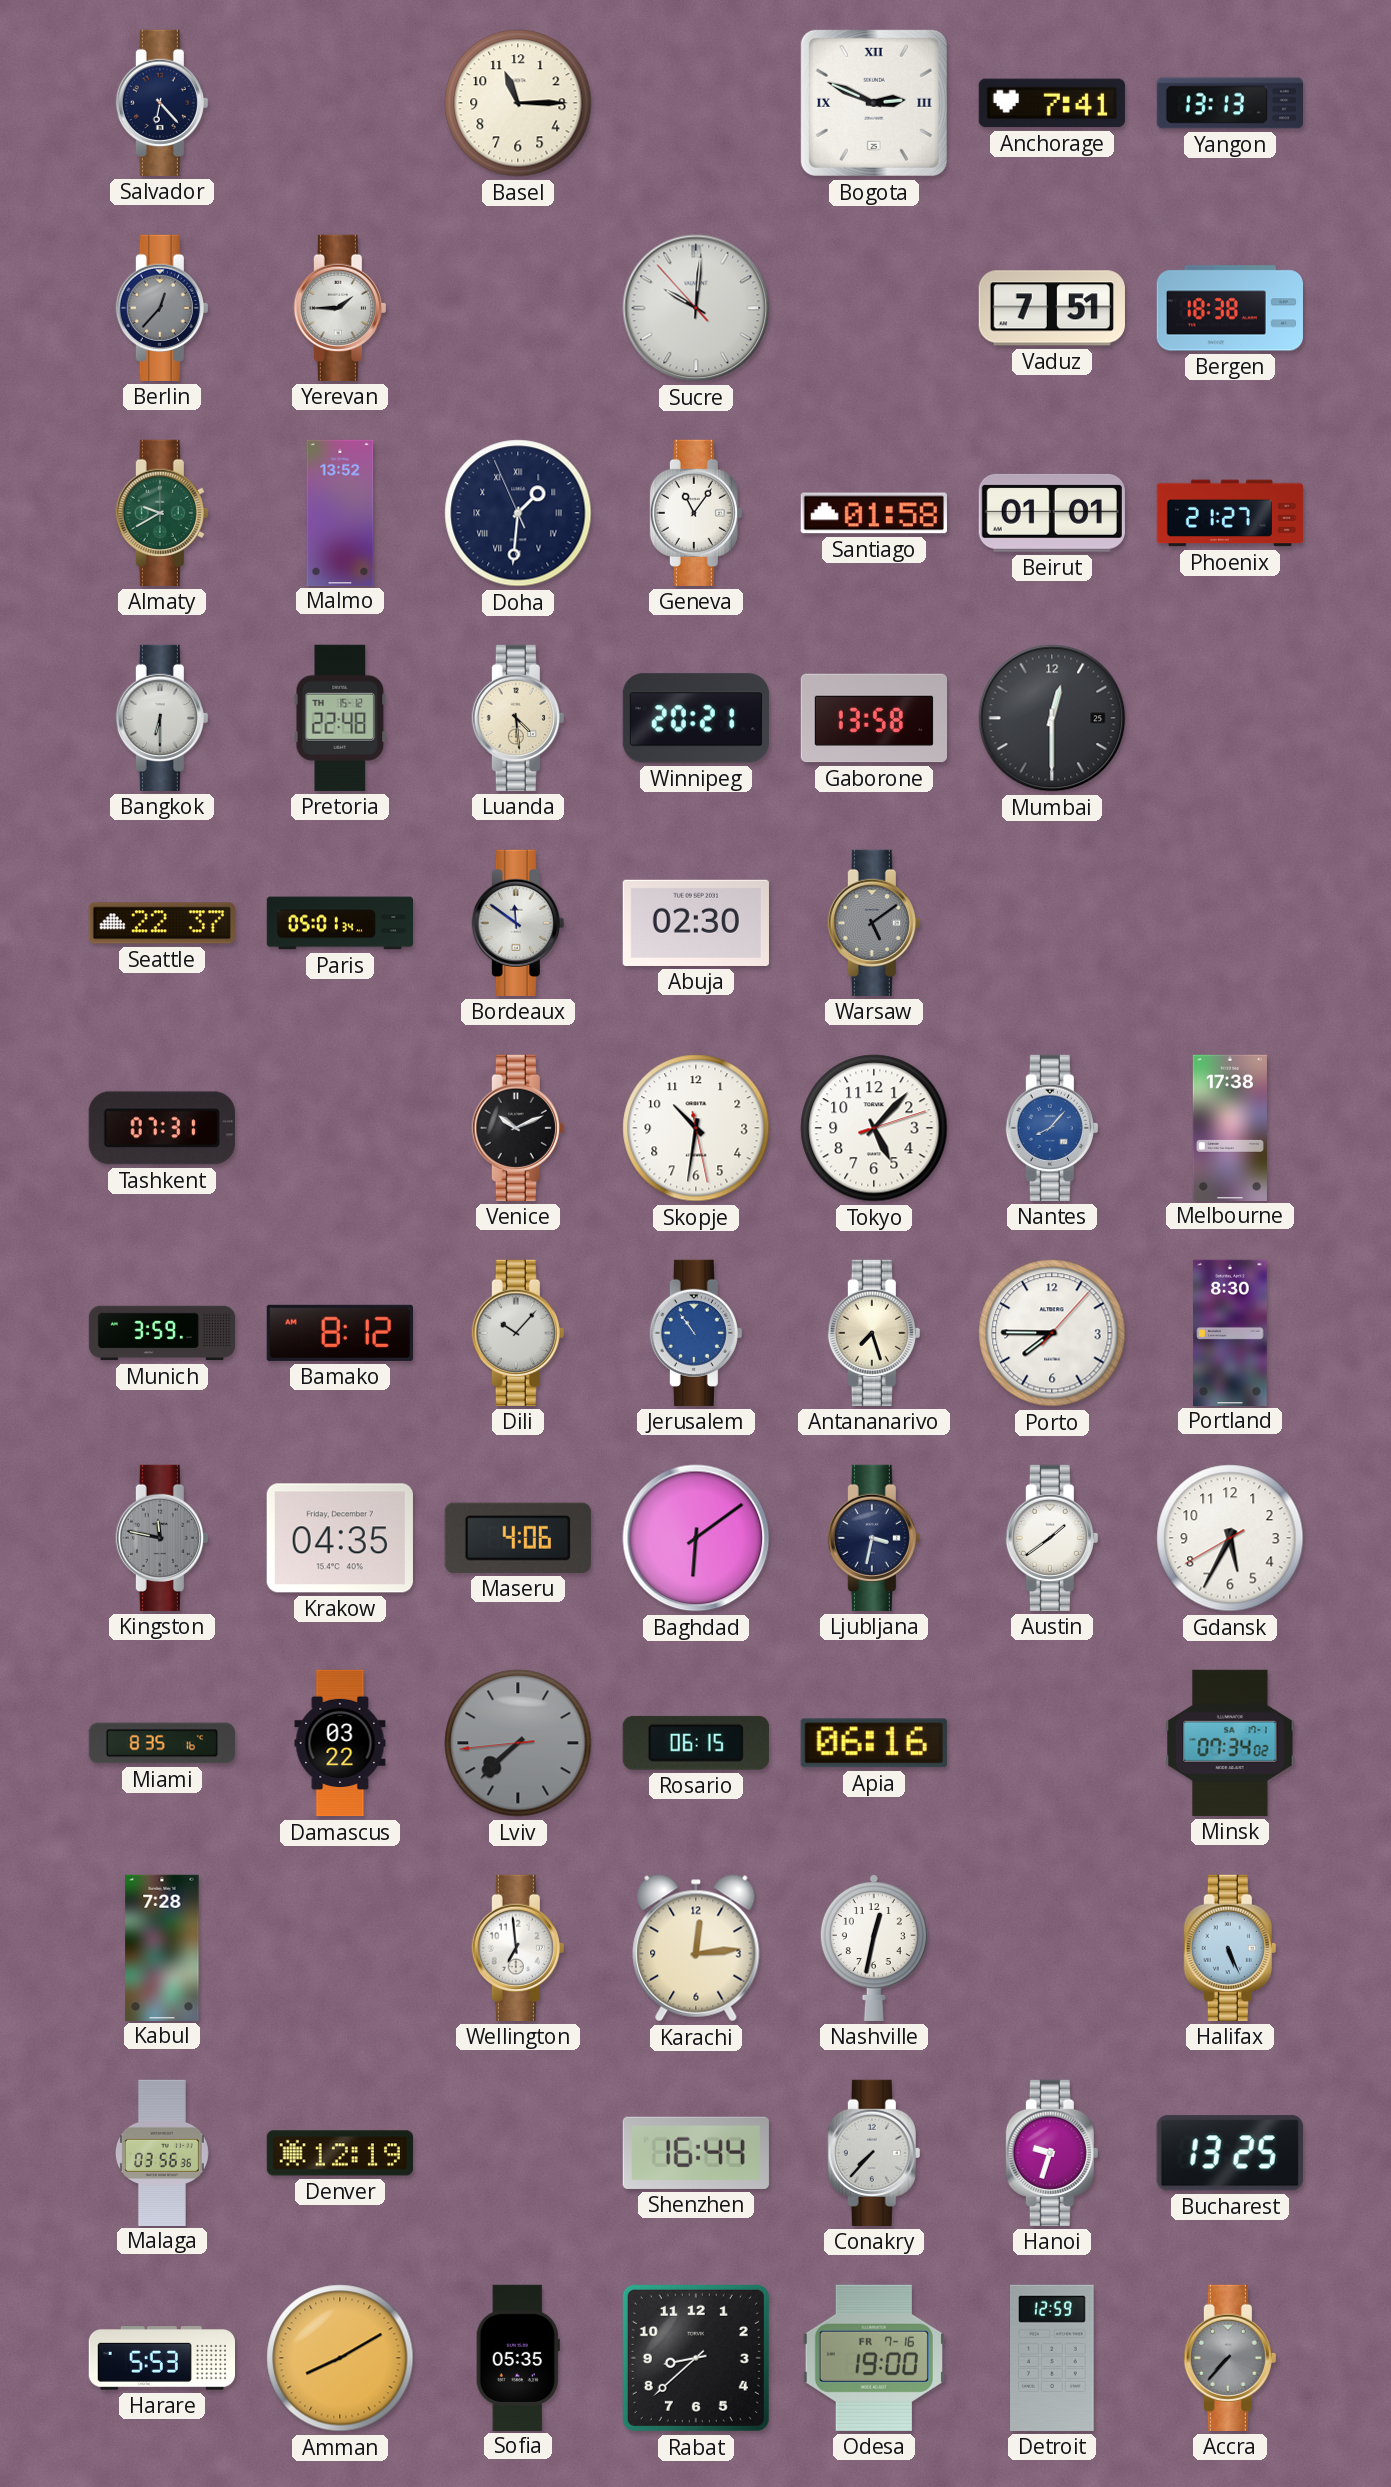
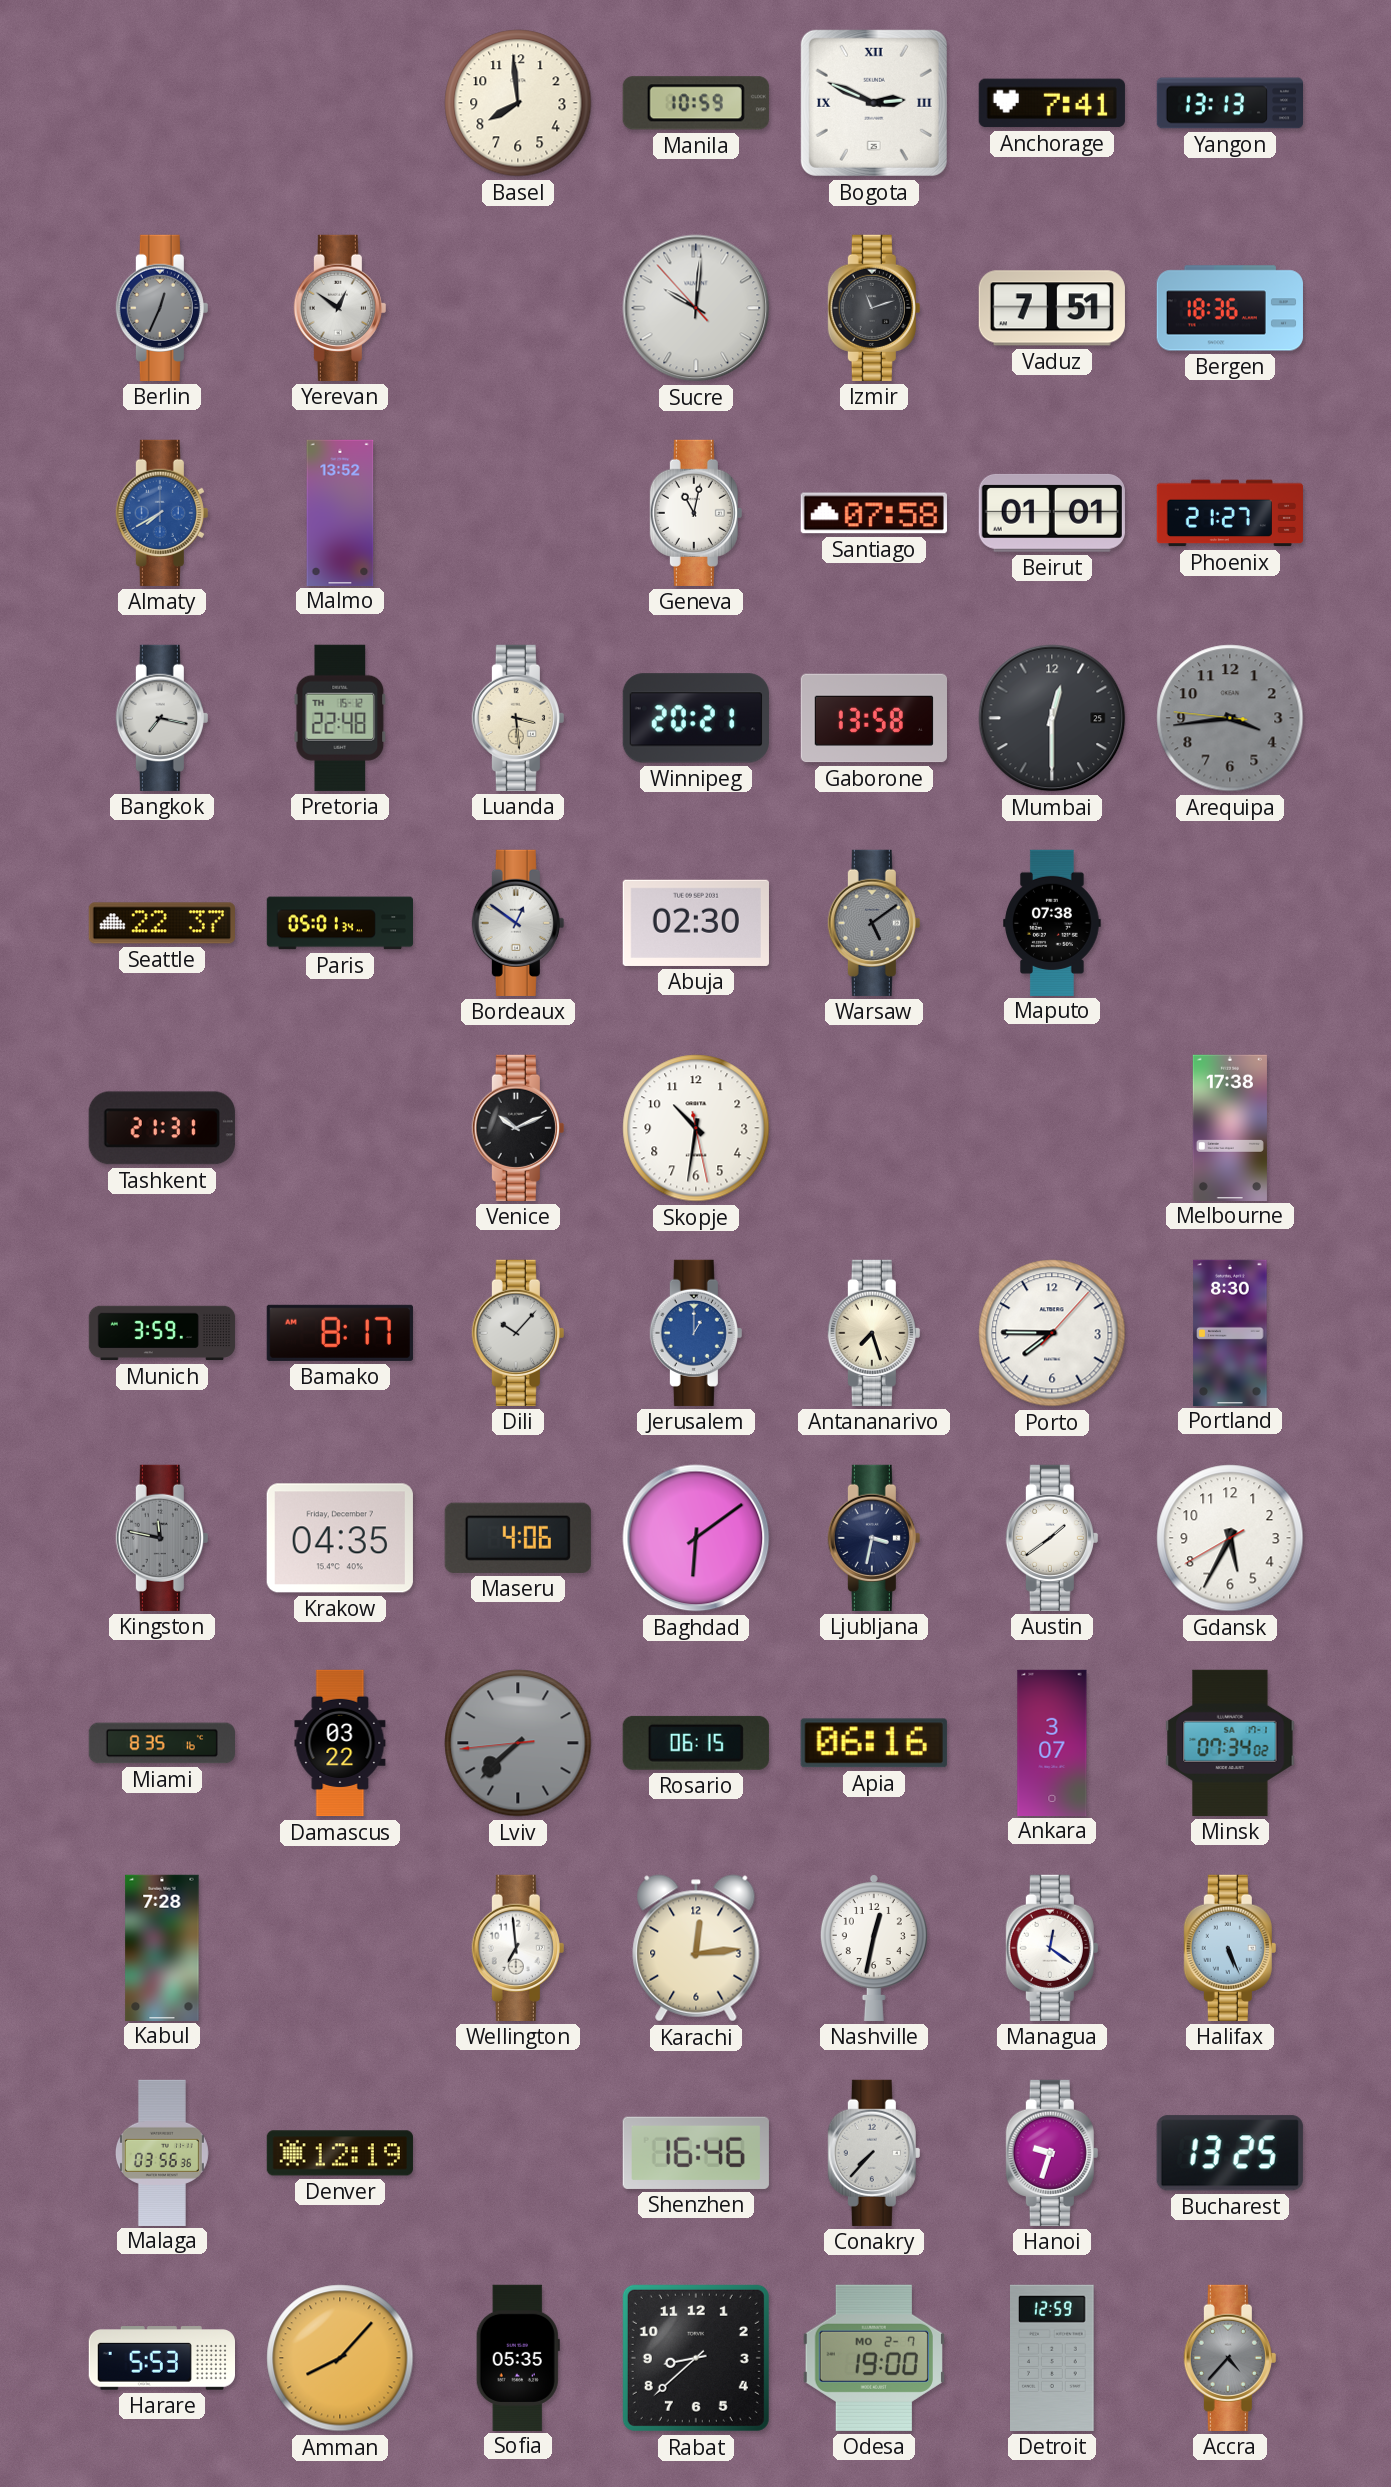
Salvador: 6:23 -> none (162, 103)
Basel: 11:15 -> 7:59 (518, 103)
Manila: none -> 10:59 (696, 103)
Berlin: 12:37 -> 12:34 (162, 308)
Yerevan: 1:45 -> 12:51 (340, 308)
Izmir: none -> 11:12 (874, 308)
Bergen: 18:38 -> 18:36 (1230, 308)
Almaty: 9:40 -> 7:40 (162, 513)
Almaty dial: green -> blue (162, 513)
Doha: 1:30 -> none (518, 513)
Geneva: 11:06 -> 11:02 (696, 513)
Santiago: 01:58 -> 07:58 (874, 513)
Bangkok: 6:30 -> 7:17 (162, 718)
Luanda: 4:29 -> 3:29 (518, 718)
Arequipa: none -> 3:43 (1230, 718)
Bordeaux: 11:51 -> 12:51 (518, 923)
Maputo: none -> 07:38 (1053, 922)
Tashkent: 07:31 -> 21:31 (162, 1128)
Tokyo: 5:07 -> none (874, 1128)
Nantes: 8:07 -> none (1052, 1128)
Bamako: 8:12 -> 8:17 (340, 1333)
Jerusalem: 10:54 -> 1:00 (696, 1333)
Ankara: none -> 3:07 (1052, 1742)
Managua: none -> 12:21 (1052, 1948)
Shenzhen: 16:44 -> 16:46 (696, 2153)
Amman: 8:10 -> 8:07 (340, 2358)
Odesa date: FR 7-16 -> MO 2-7 (874, 2358)
Accra: 7:37 -> 4:37 (1230, 2358)
